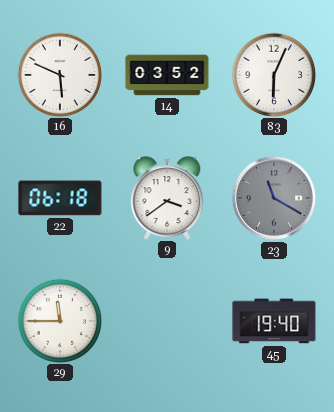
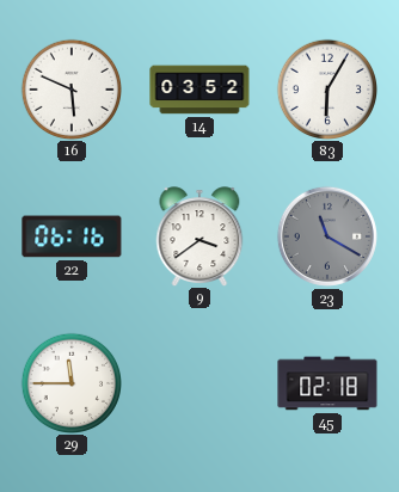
83: 6:04 -> 6:05 (326, 88)
22: 06:18 -> 06:16 (72, 236)
45: 19:40 -> 02:18 (327, 383)
